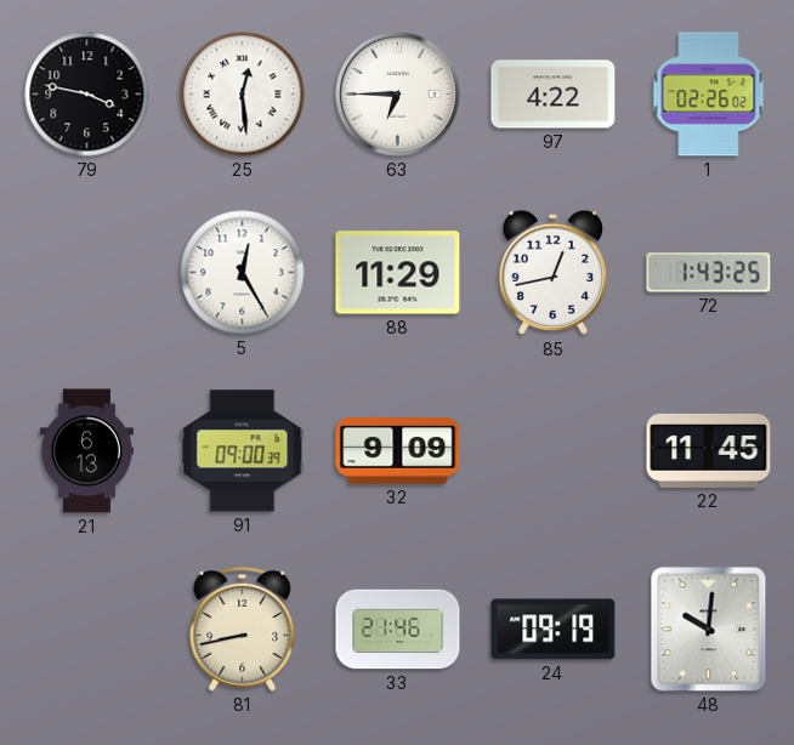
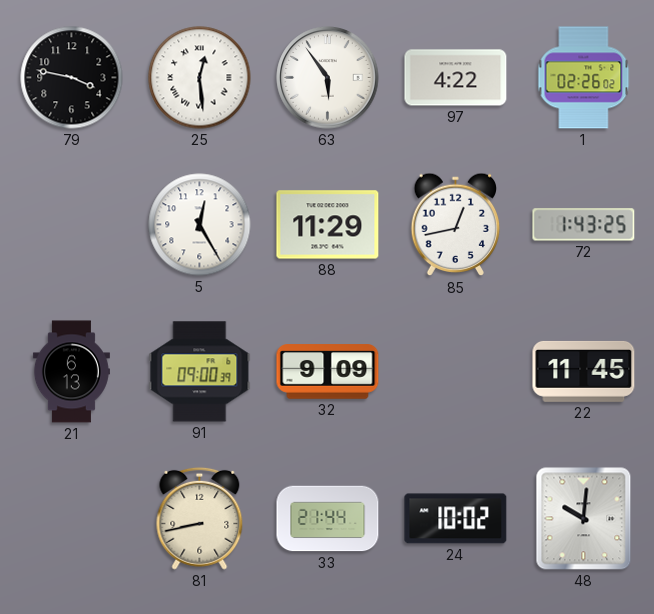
63: 6:45 -> 5:54 (328, 78)
33: 21:46 -> 21:44 (328, 519)
24: 09:19 -> 10:02 (456, 519)
